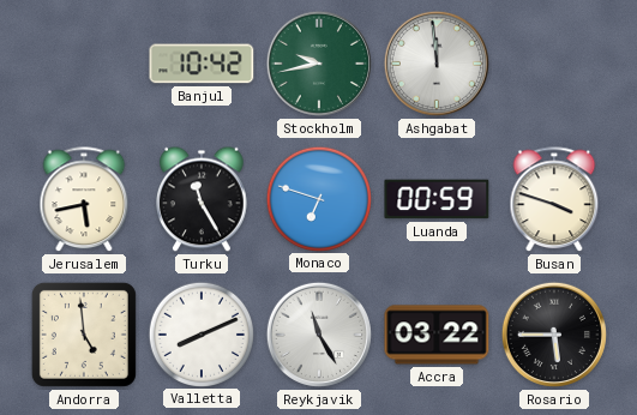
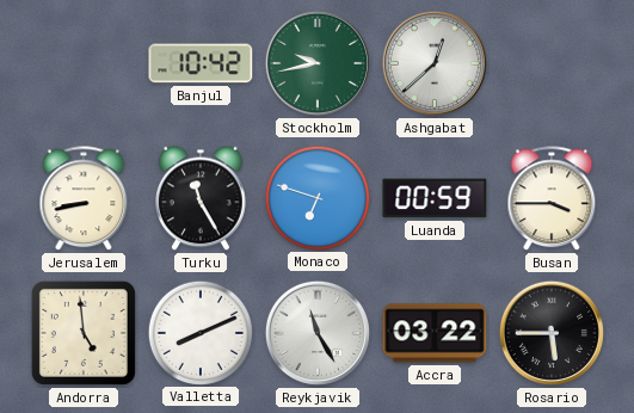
Ashgabat: 11:59 -> 12:38 (435, 63)
Jerusalem: 5:43 -> 8:43 (84, 199)
Busan: 3:48 -> 3:45 (552, 199)
